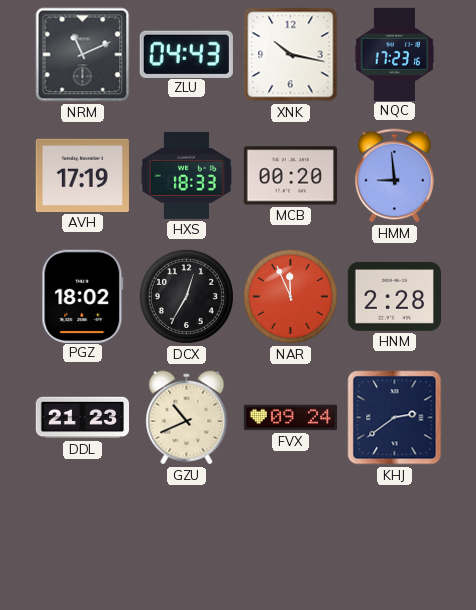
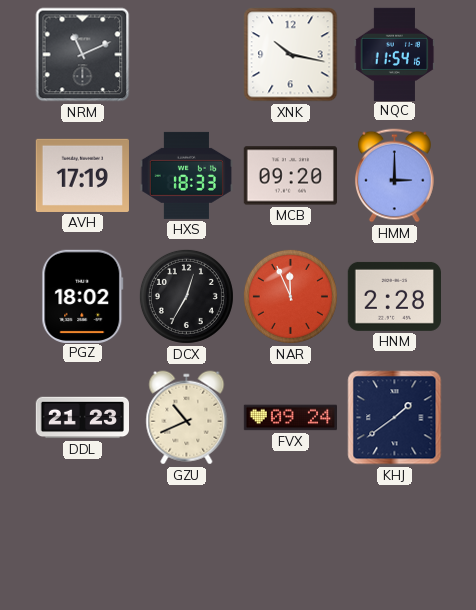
ZLU: 04:43 -> none (186, 54)
NQC: 17:23 -> 11:54 (395, 54)
MCB: 00:20 -> 09:20 (290, 176)
HMM: 8:59 -> 3:00 (395, 176)
KHJ: 2:39 -> 1:39 (395, 418)
